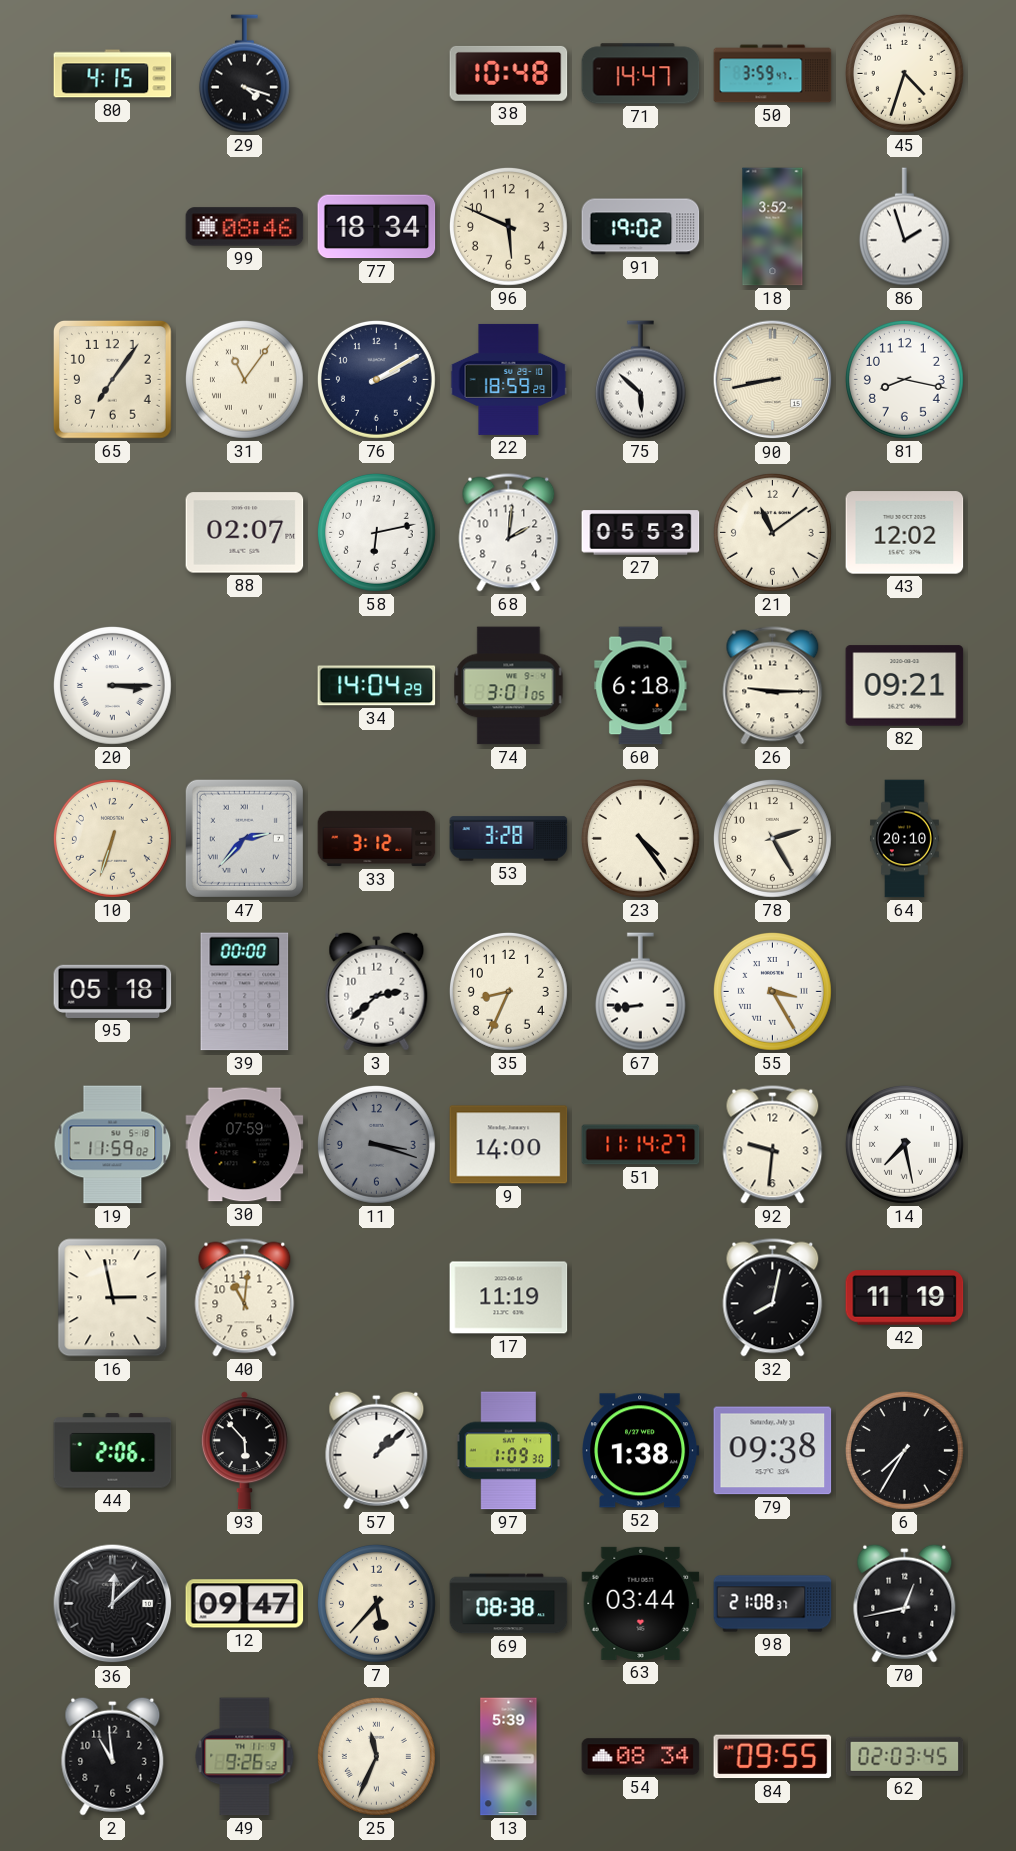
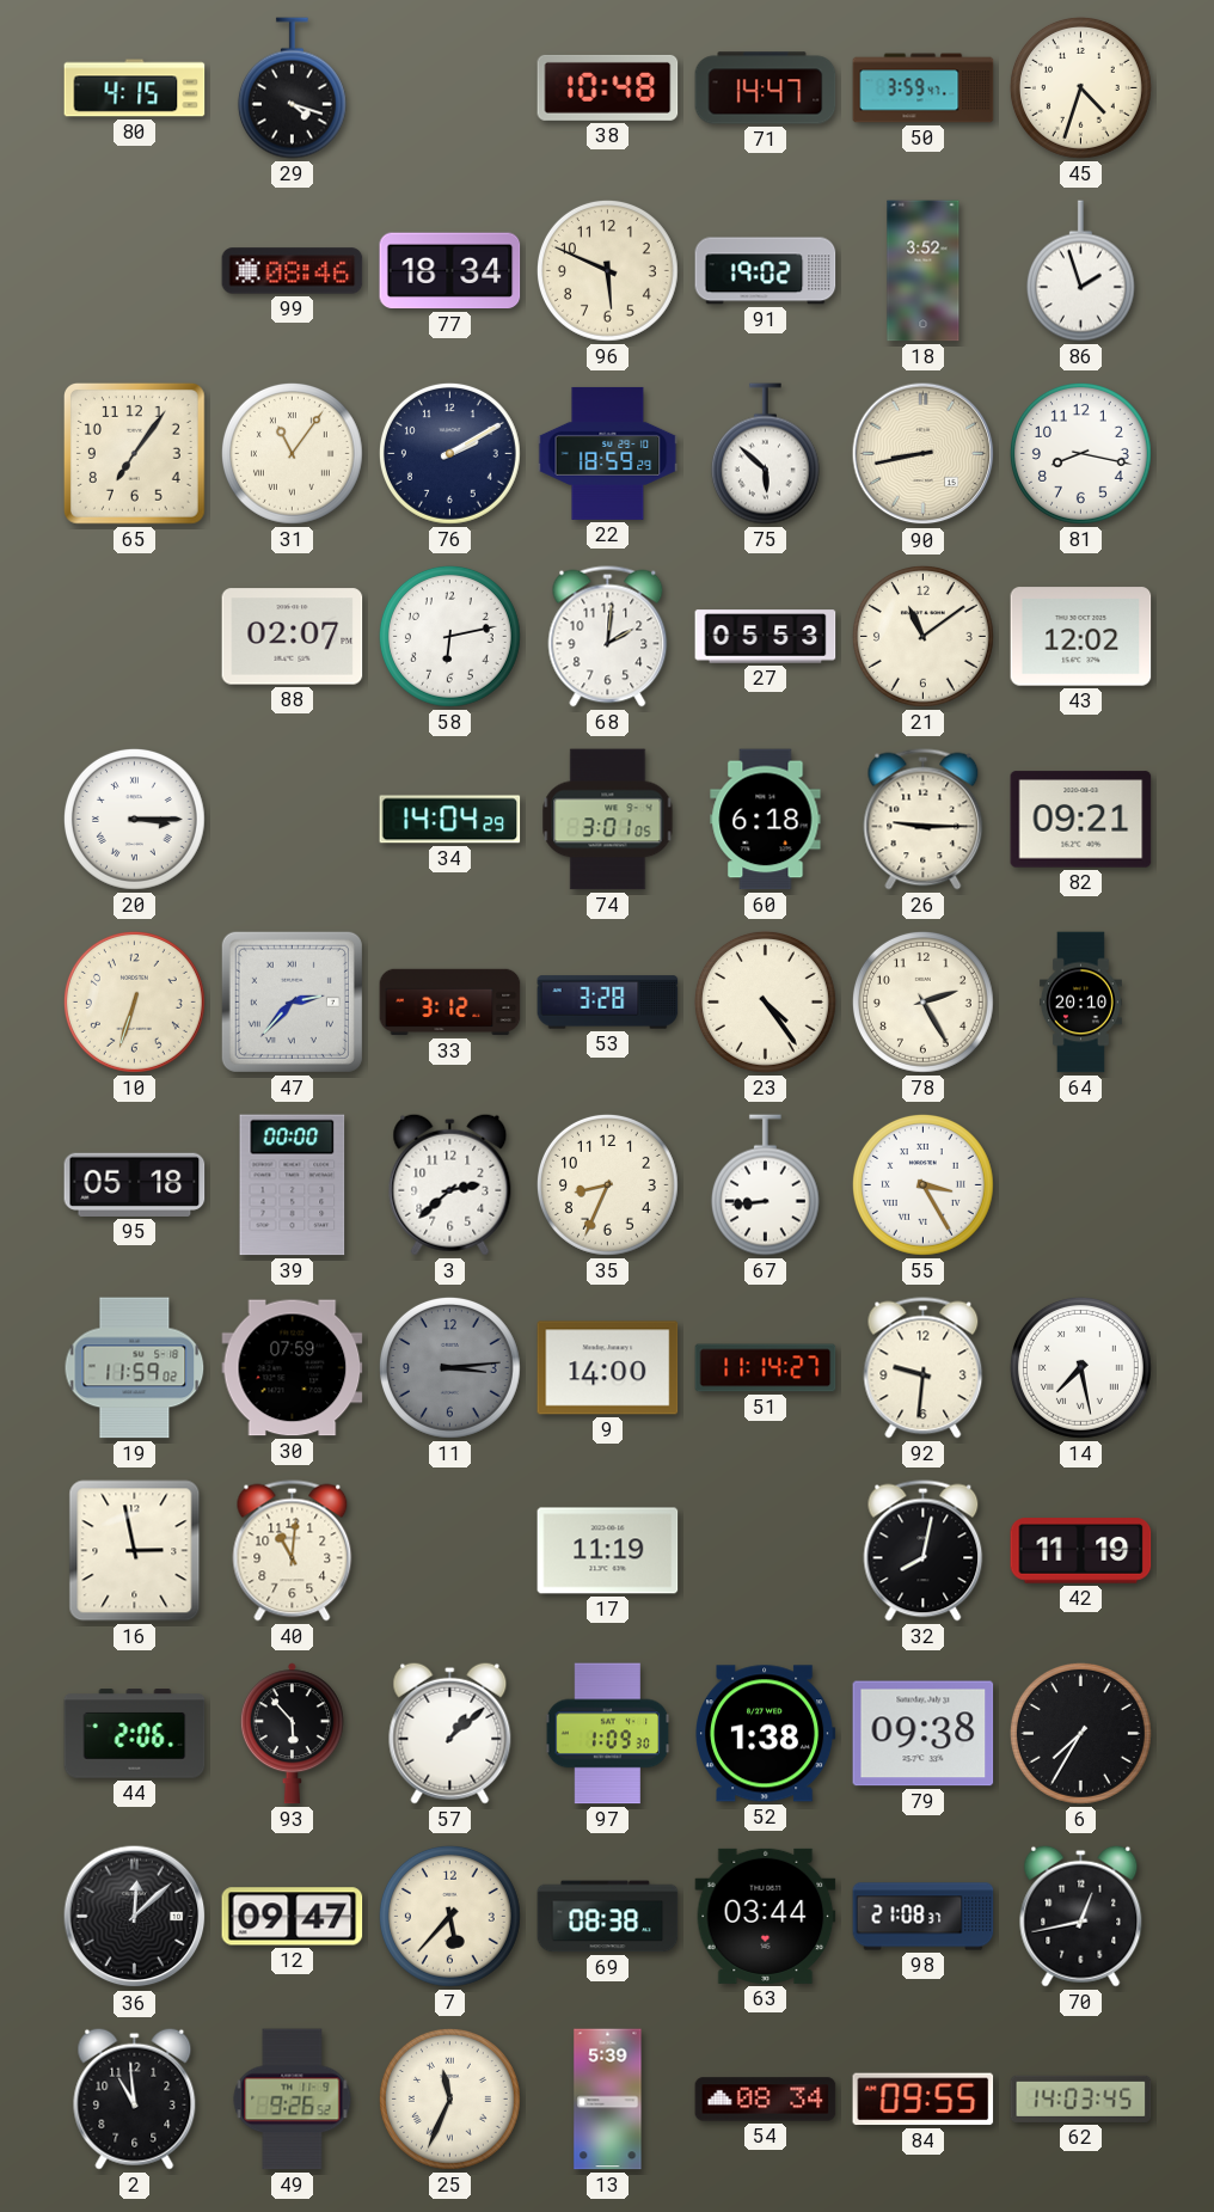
11: 3:18 -> 3:14 (449, 1367)
62: 02:03 -> 14:03 (1081, 2098)
